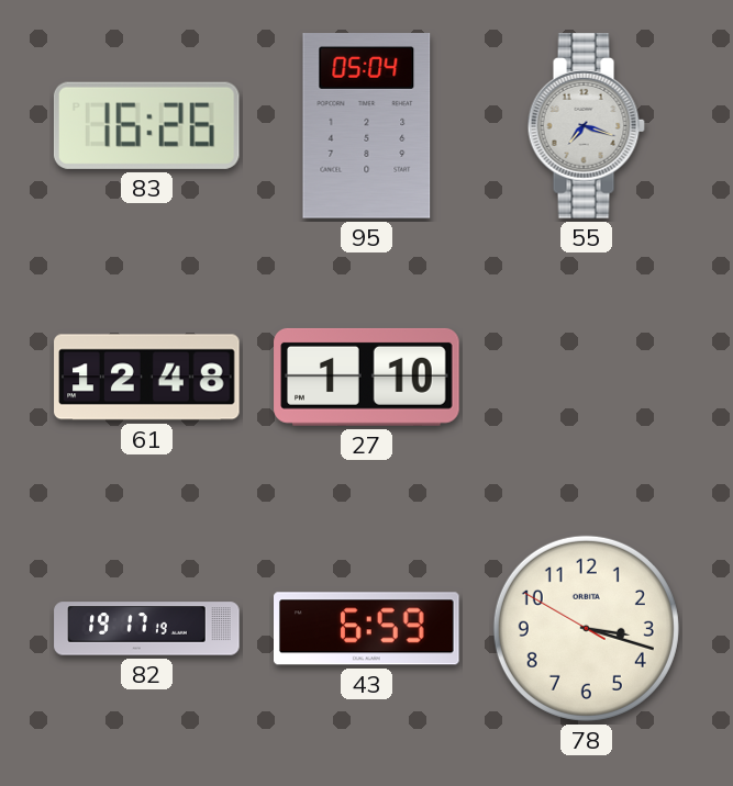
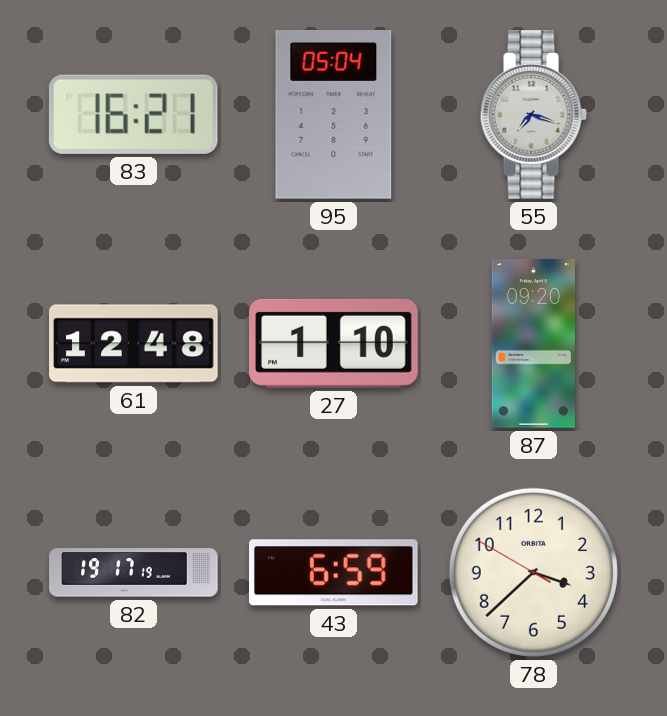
83: 16:26 -> 16:21 (133, 114)
87: none -> 09:20 (533, 344)
78: 3:17 -> 3:37 (533, 572)
